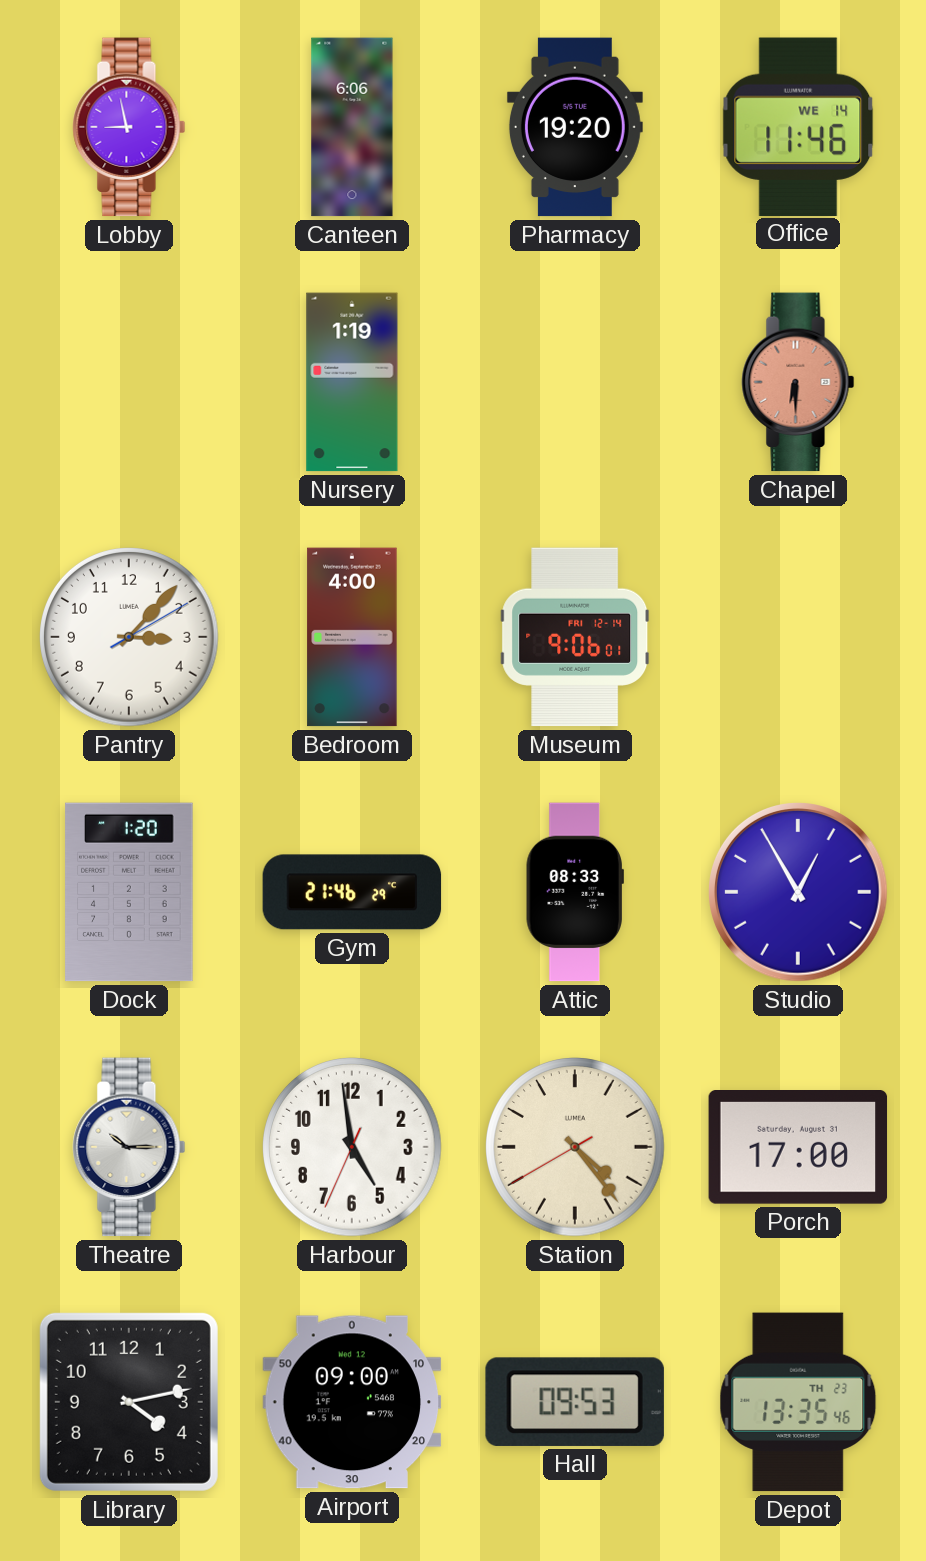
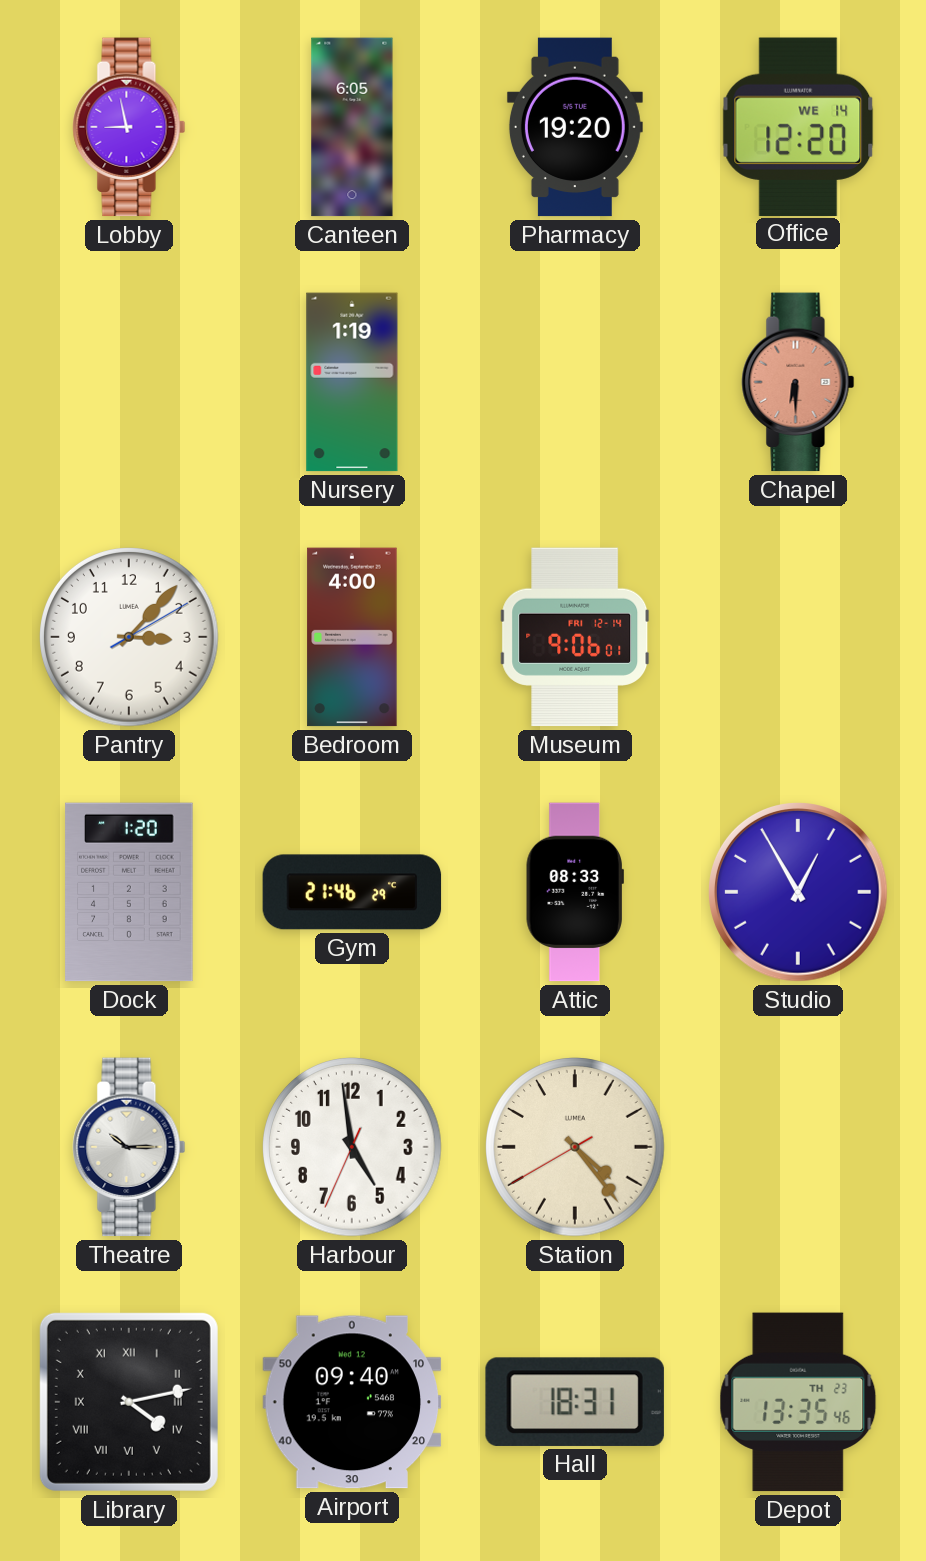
Canteen: 6:06 -> 6:05 (352, 127)
Office: 11:46 -> 12:20 (798, 126)
Porch: 17:00 -> none (798, 1148)
Library numerals: Arabic -> Roman (129, 1402)
Airport: 09:00 -> 09:40 (352, 1402)
Hall: 09:53 -> 18:31 (575, 1402)
